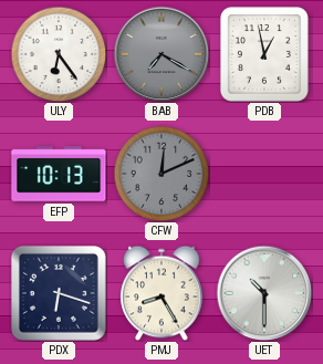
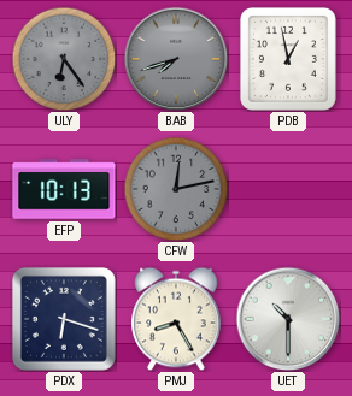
ULY dial: white -> grey (64, 59)
BAB: 7:20 -> 7:42 (176, 59)
CFW: 12:11 -> 12:13 (176, 189)
